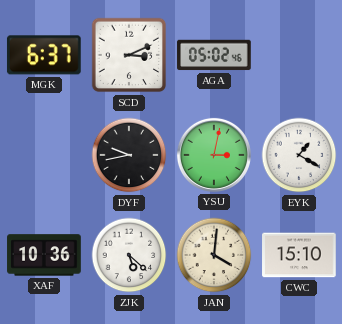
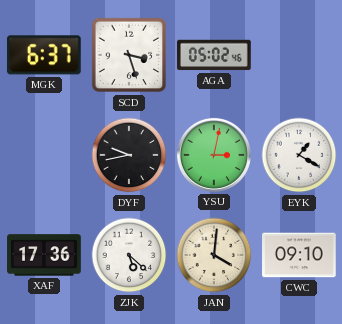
SCD: 3:11 -> 3:27 (129, 55)
XAF: 10:36 -> 17:36 (44, 255)
CWC: 15:10 -> 09:10 (299, 255)
